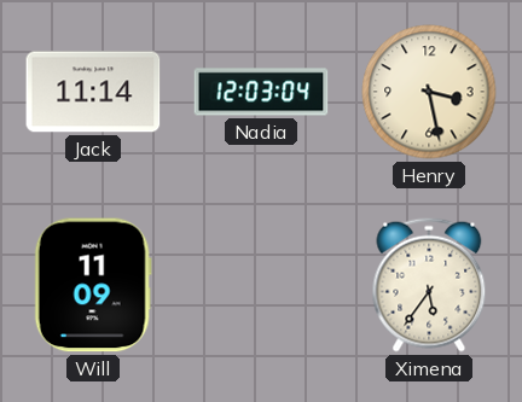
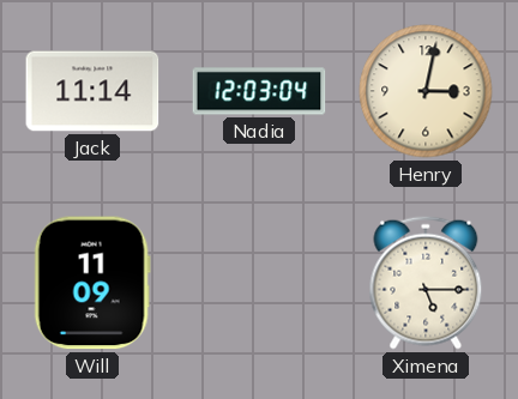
Henry: 3:28 -> 3:02 (426, 91)
Ximena: 5:36 -> 5:15 (426, 283)
